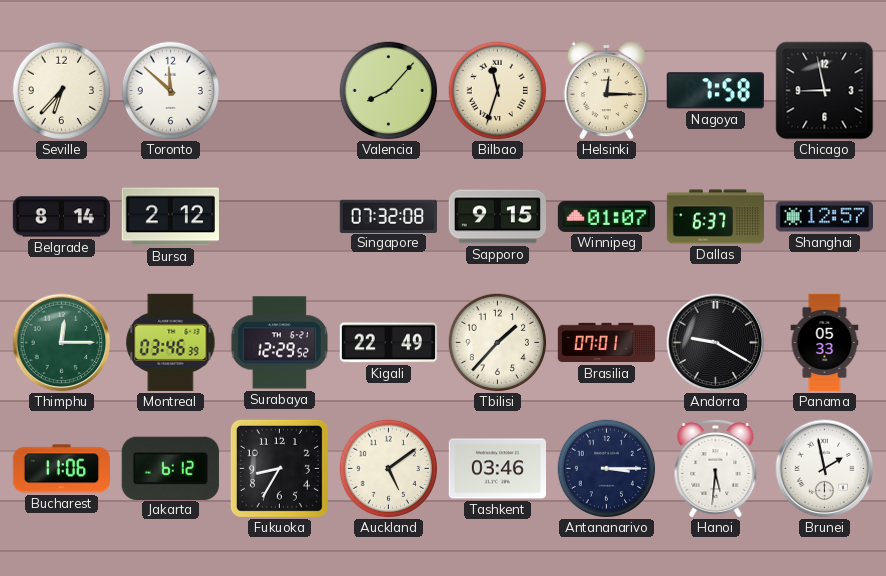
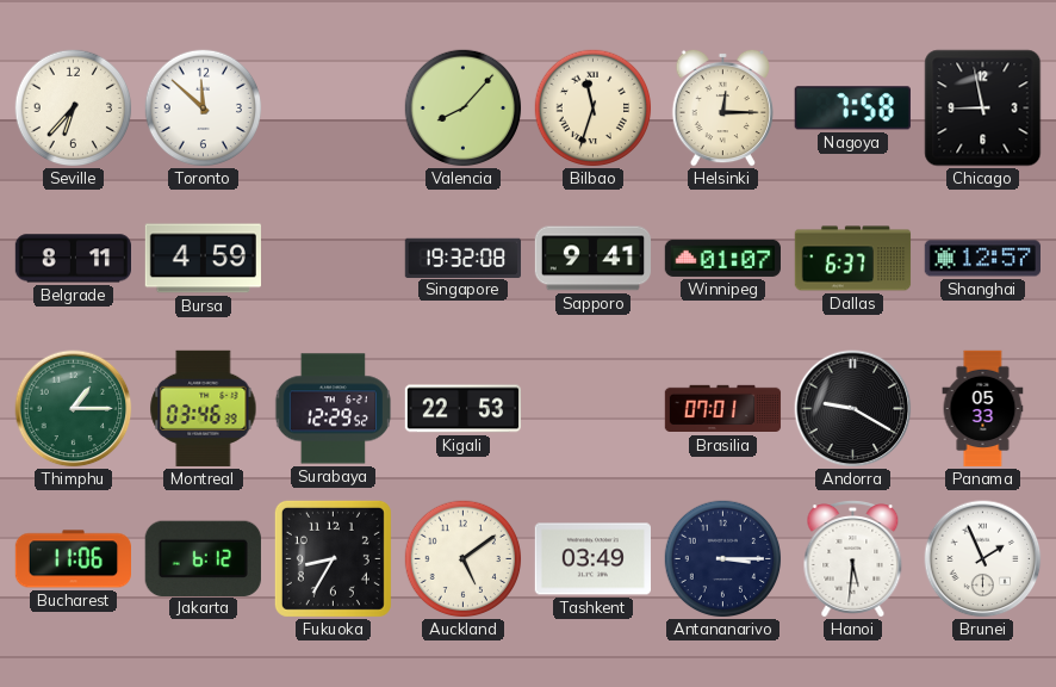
Belgrade: 8:14 -> 8:11 (73, 259)
Bursa: 2:12 -> 4:59 (203, 259)
Singapore: 07:32 -> 19:32 (462, 258)
Sapporo: 9:15 -> 9:41 (594, 259)
Thimphu: 12:15 -> 1:15 (74, 409)
Kigali: 22:49 -> 22:53 (462, 409)
Tbilisi: 1:37 -> none (498, 343)
Tashkent: 03:46 -> 03:49 (592, 559)
Brunei: 1:58 -> 1:56 (983, 559)
